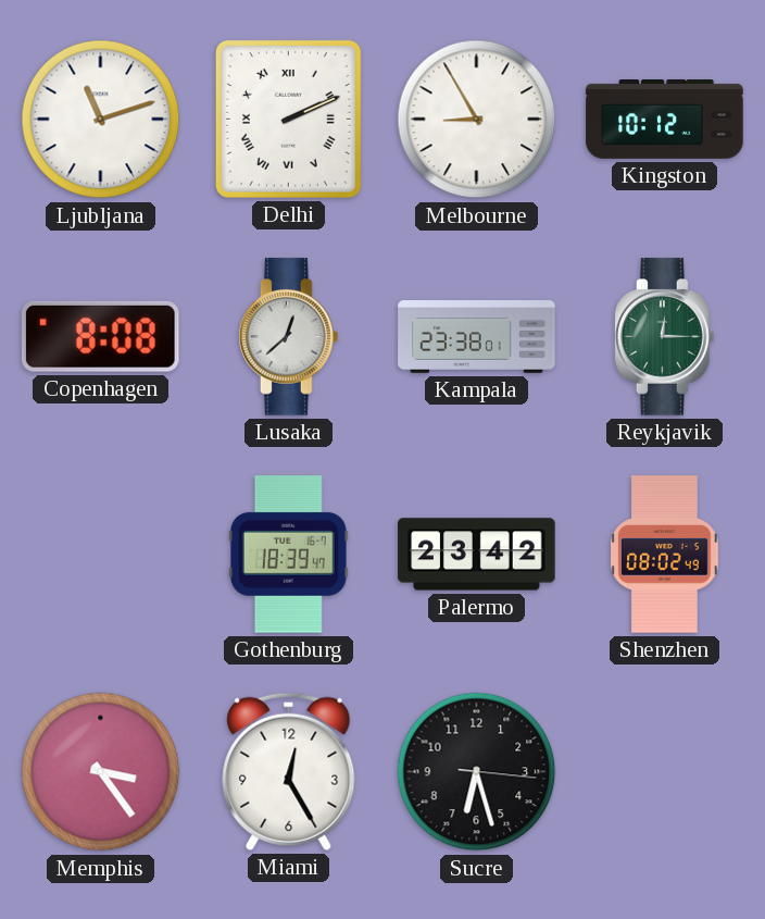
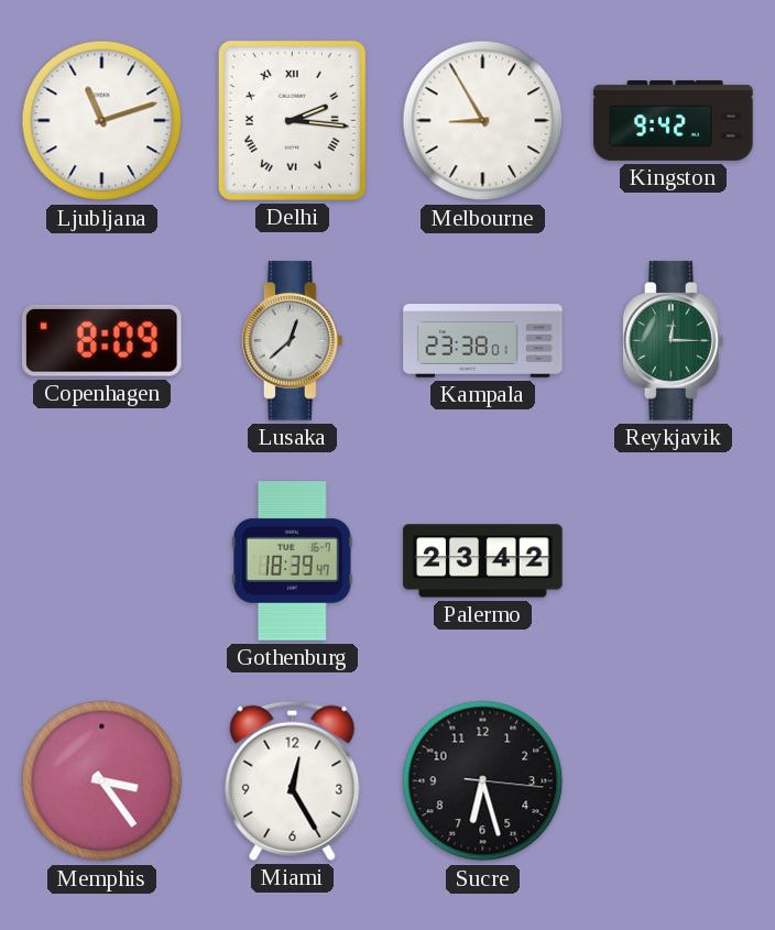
Delhi: 2:11 -> 2:16 (292, 120)
Kingston: 10:12 -> 9:42 (674, 121)
Copenhagen: 8:08 -> 8:09 (101, 340)
Shenzhen: 08:02 -> none (665, 555)
